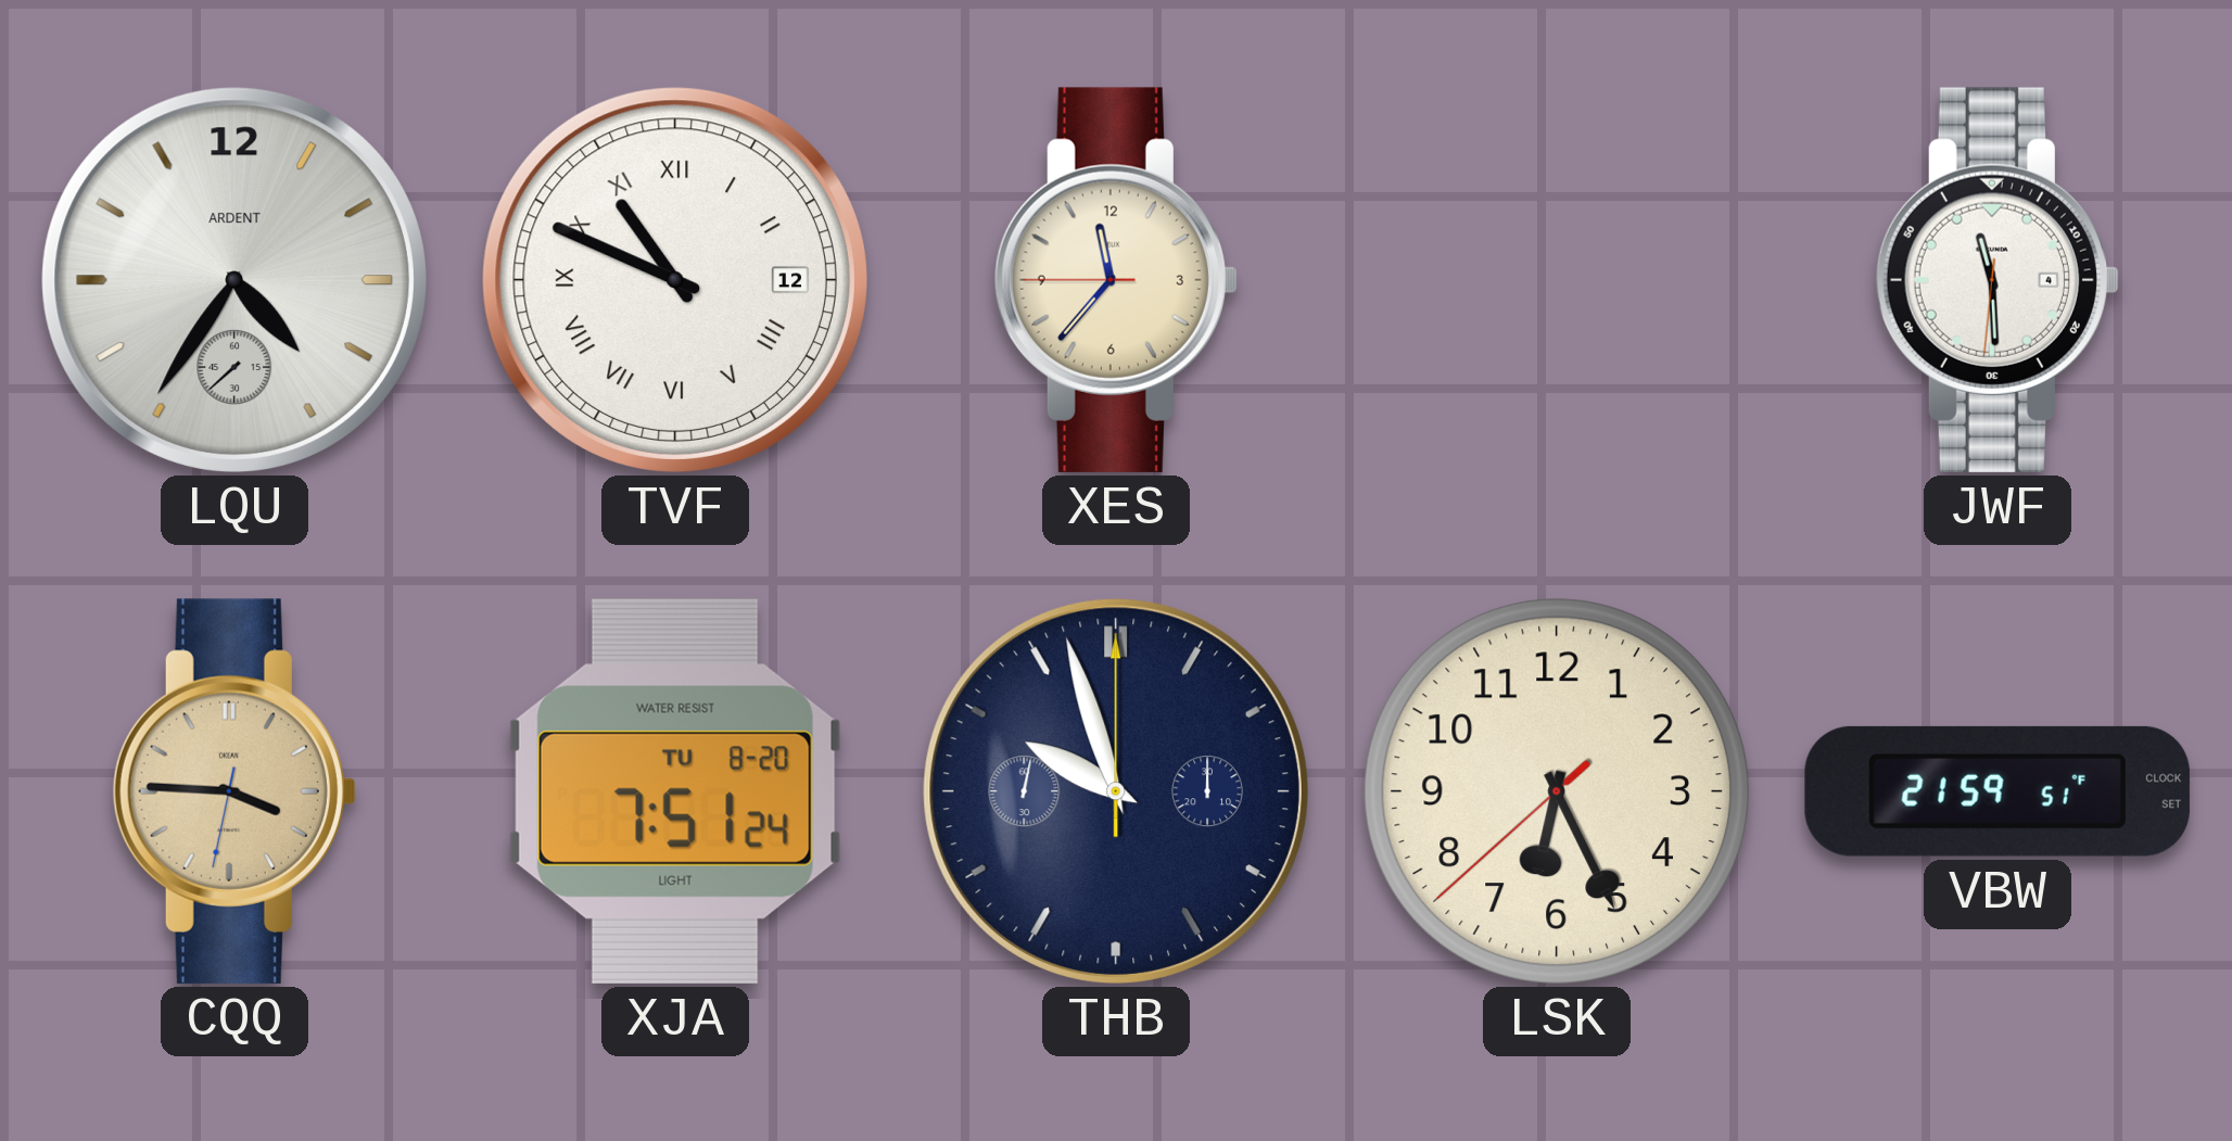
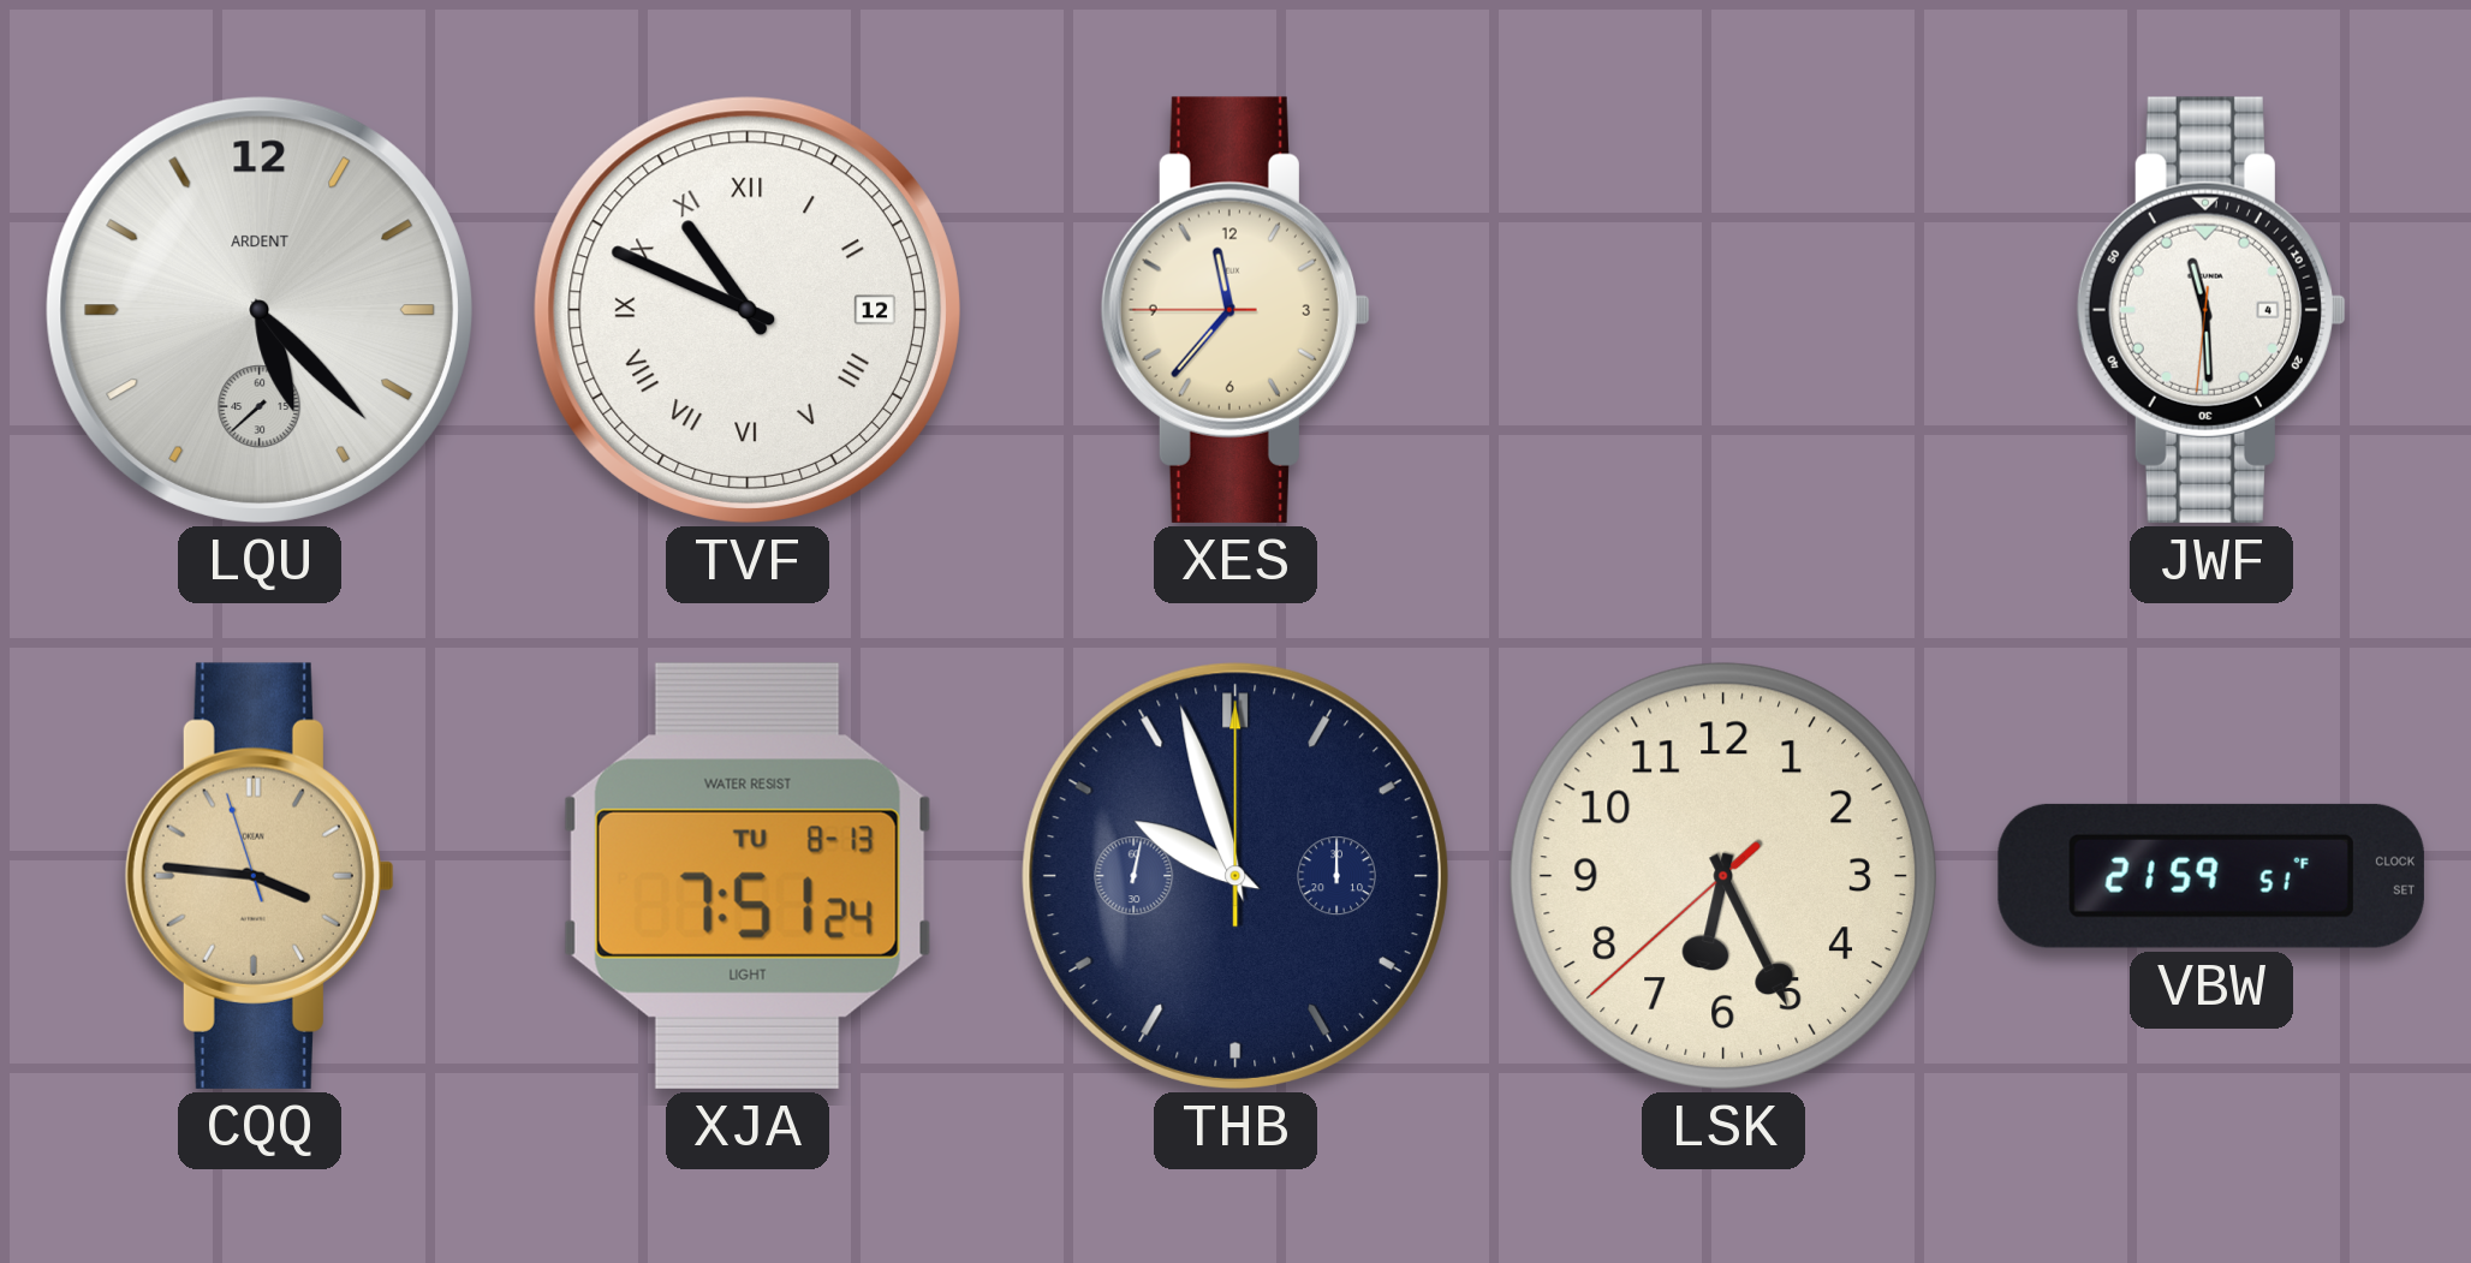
LQU: 4:35 -> 5:22 (260, 310)
CQQ: 3:45:32 -> 3:45:57 (260, 876)
XJA date: TU 8-20 -> TU 8-13 (748, 876)
